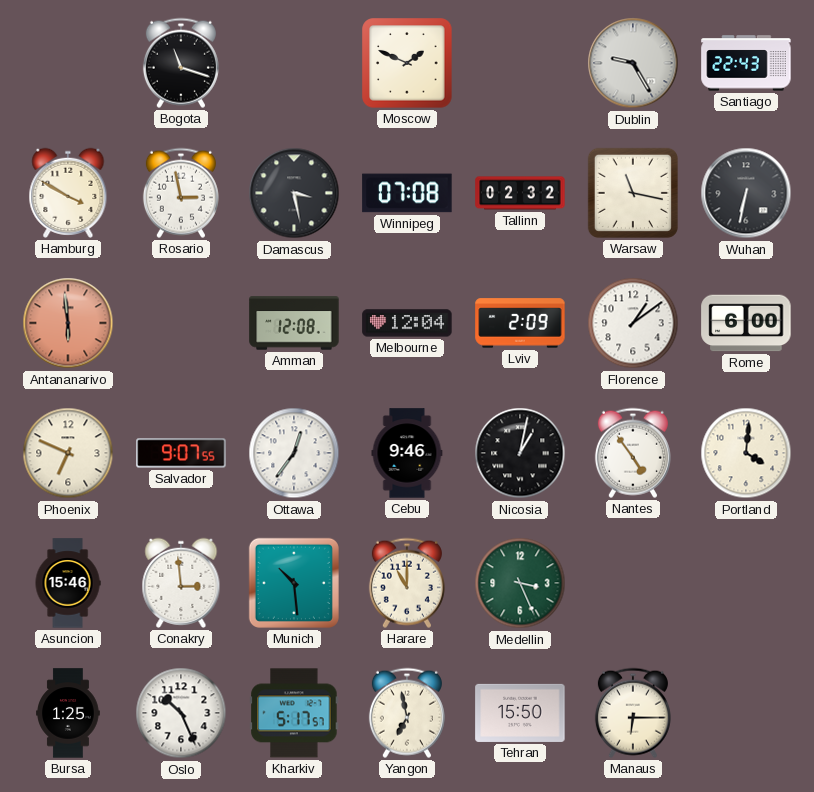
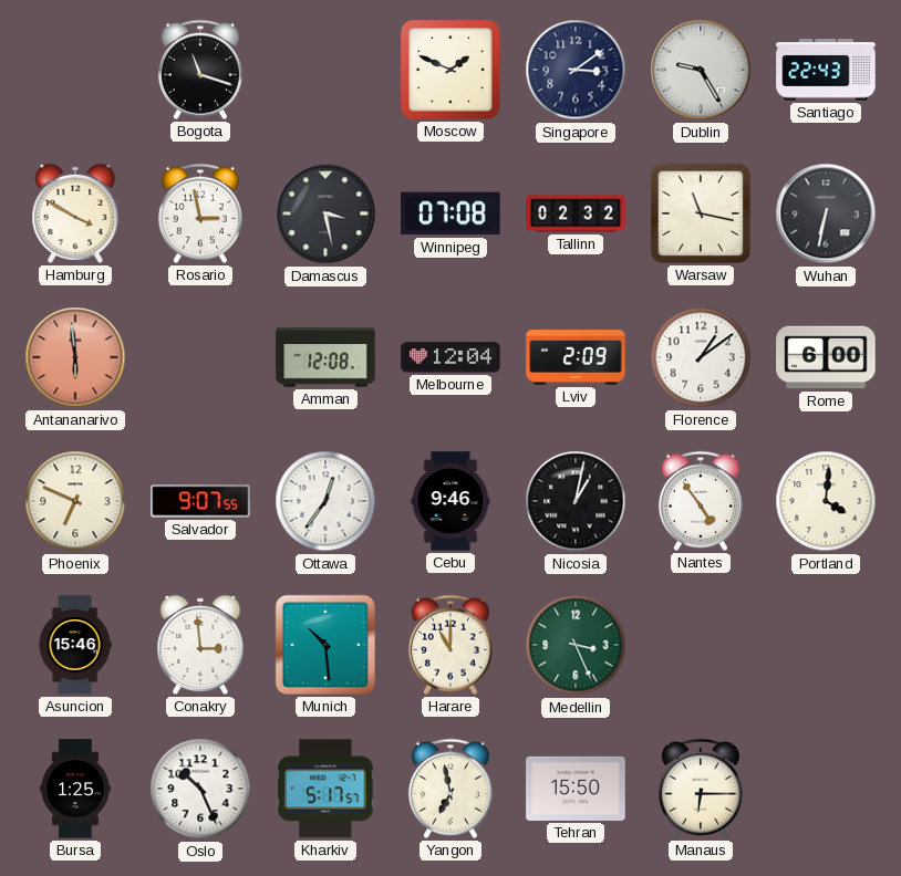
Singapore: none -> 3:09 (576, 70)
